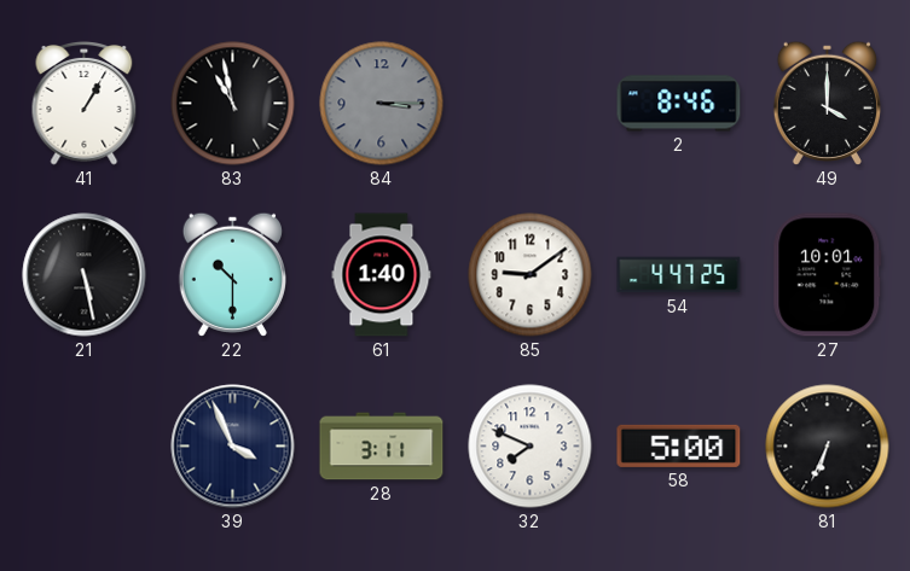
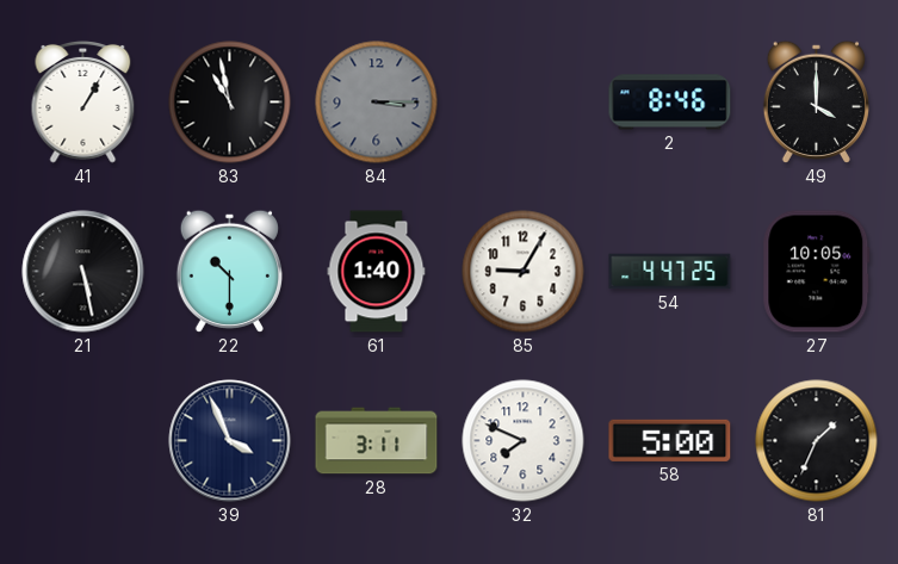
85: 9:09 -> 9:05 (524, 272)
27: 10:01 -> 10:05 (817, 272)
81: 6:34 -> 1:34 (817, 441)
